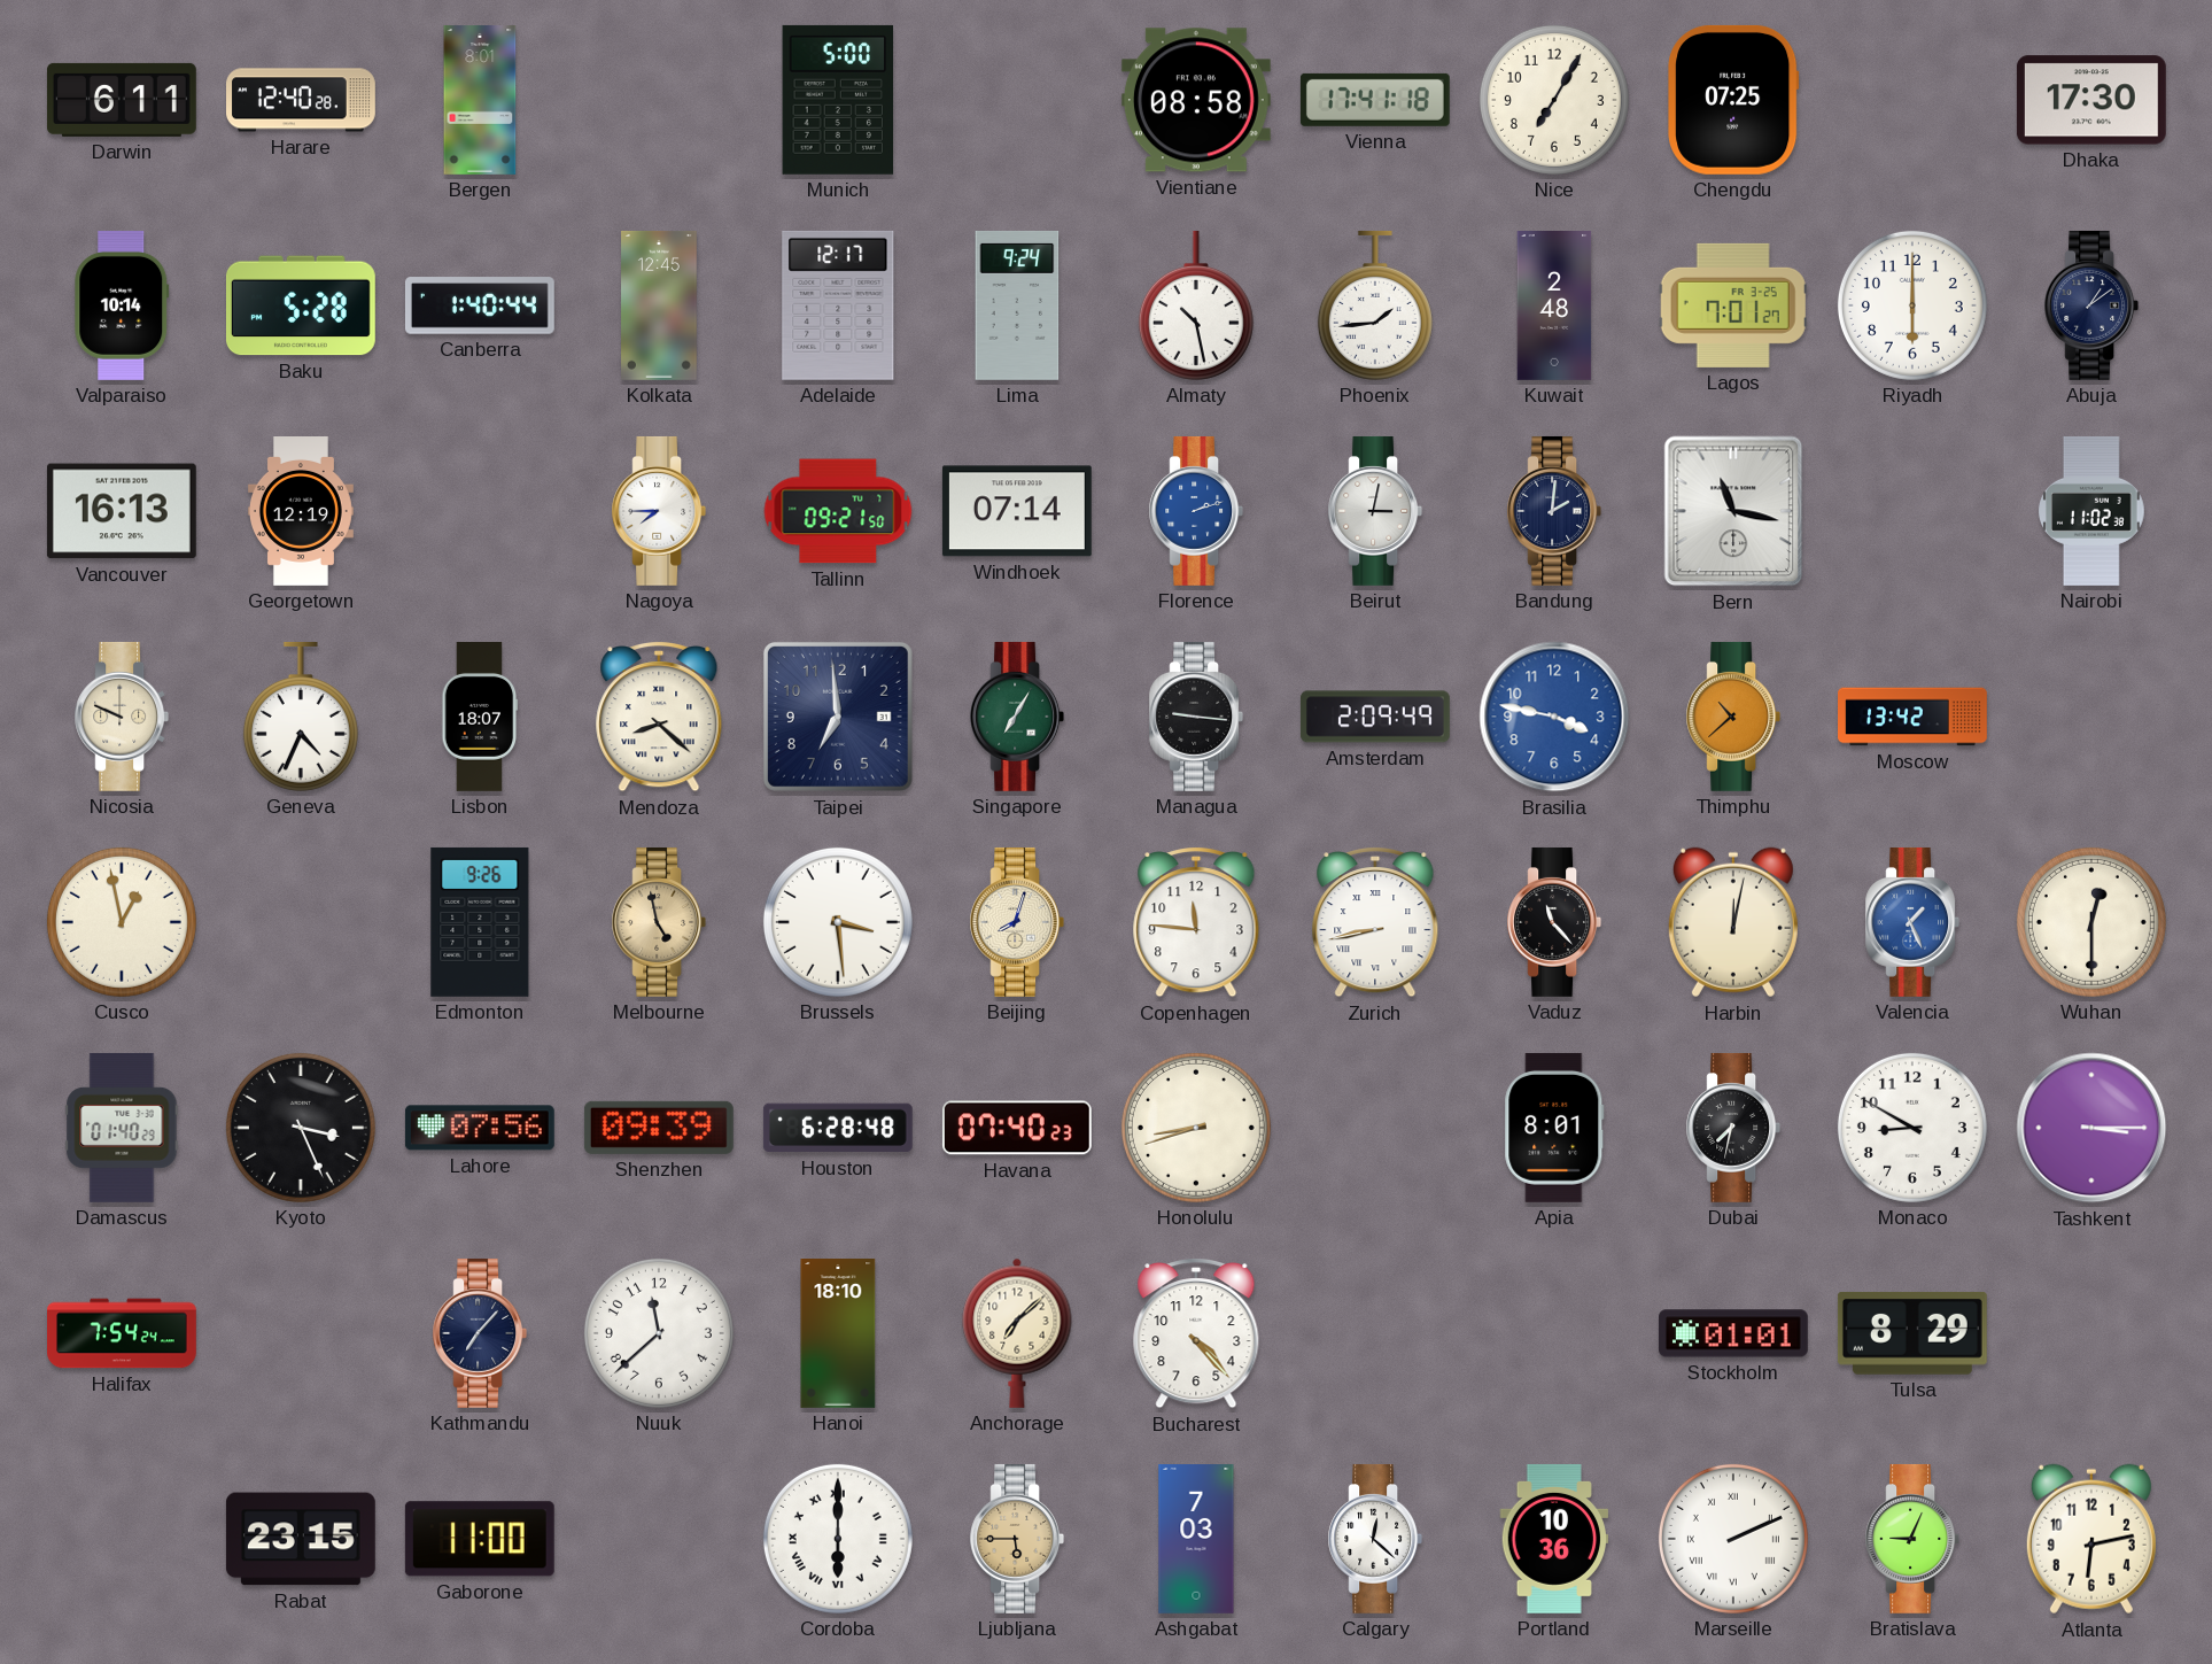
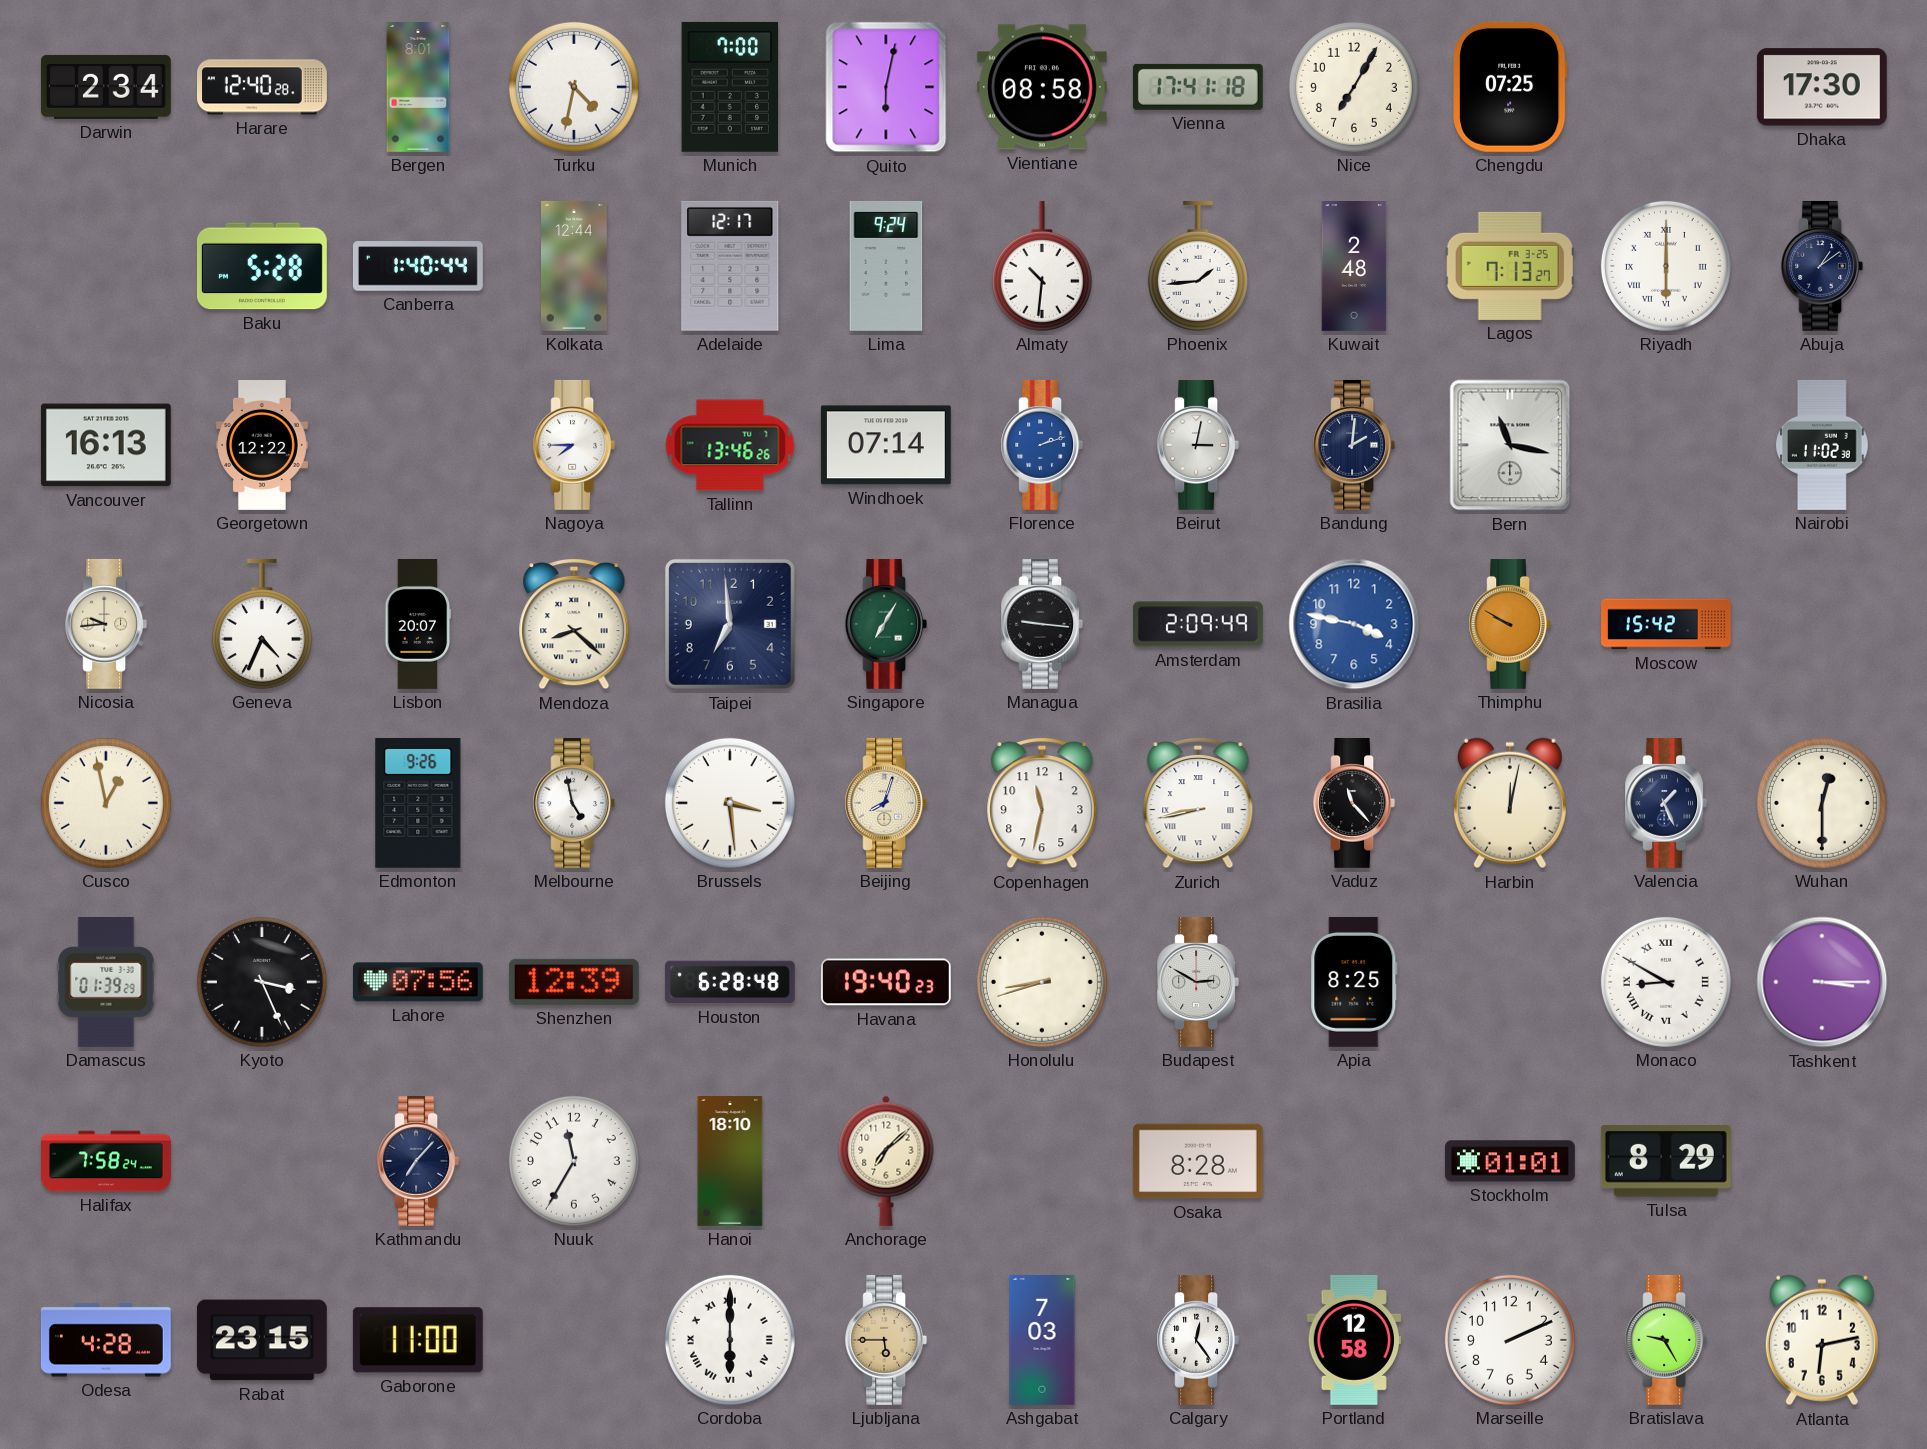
Darwin: 6:11 -> 2:34 (106, 87)
Turku: none -> 4:32 (574, 87)
Munich: 5:00 -> 7:00 (730, 87)
Quito: none -> 6:02 (886, 87)
Valparaiso: 10:14 -> none (122, 305)
Kolkata: 12:45 -> 12:44 (575, 267)
Almaty: 10:28 -> 10:31 (1042, 266)
Lagos: 7:01 -> 7:13 (1510, 266)
Riyadh numerals: Arabic -> Roman (1666, 266)
Georgetown: 12:19 -> 12:22 (262, 446)
Tallinn: 09:21 -> 13:46 (730, 445)
Nicosia: 9:49 -> 9:44 (106, 624)
Lisbon: 18:07 -> 20:07 (418, 625)
Thimphu: 10:38 -> 9:50 (1510, 624)
Moscow: 13:42 -> 15:42 (1667, 624)
Melbourne dial: champagne -> white (574, 803)
Copenhagen: 11:46 -> 11:32 (1042, 803)
Valencia dial: blue -> navy (1666, 803)
Damascus: 01:40 -> 01:39 (106, 982)
Shenzhen: 09:39 -> 12:39 (574, 982)
Havana: 07:40 -> 19:40 (886, 982)
Budapest: none -> 2:50 (1198, 982)
Apia: 8:01 -> 8:25 (1354, 982)
Dubai: 7:32 -> none (1733, 1128)
Monaco numerals: Arabic -> Roman (1666, 982)
Halifax: 7:54 -> 7:58 (107, 1161)
Nuuk: 11:38 -> 11:35 (574, 1161)
Bucharest: 4:23 -> none (1196, 1333)
Osaka: none -> 8:28 (1198, 1161)
Odesa: none -> 4:28 (106, 1340)
Calgary: 12:22 -> 12:24 (1198, 1340)
Portland: 10:36 -> 12:58 (1354, 1340)
Marseille numerals: Roman -> Arabic (1510, 1340)
Bratislava: 9:04 -> 9:25 (1666, 1340)
